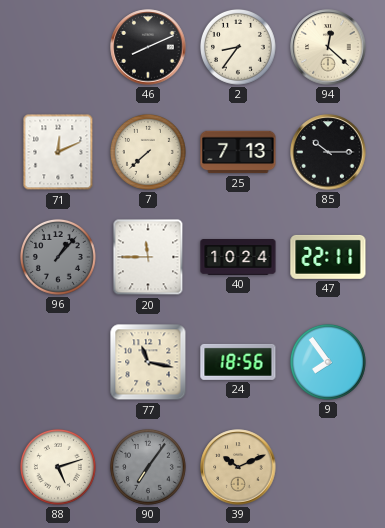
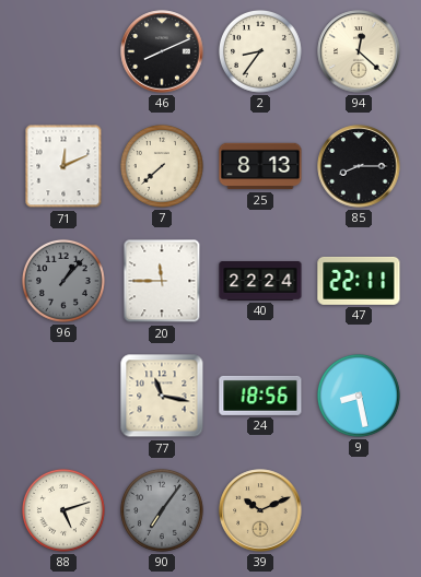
25: 7:13 -> 8:13 (260, 166)
85: 10:15 -> 8:15 (359, 166)
40: 10:24 -> 22:24 (260, 282)
9: 7:54 -> 8:28 (359, 396)
